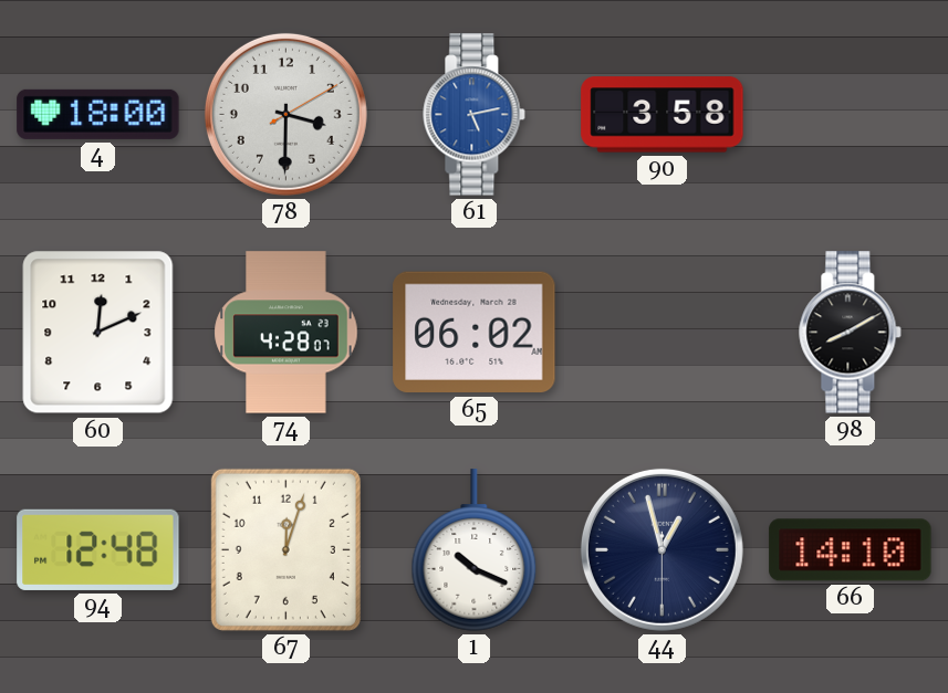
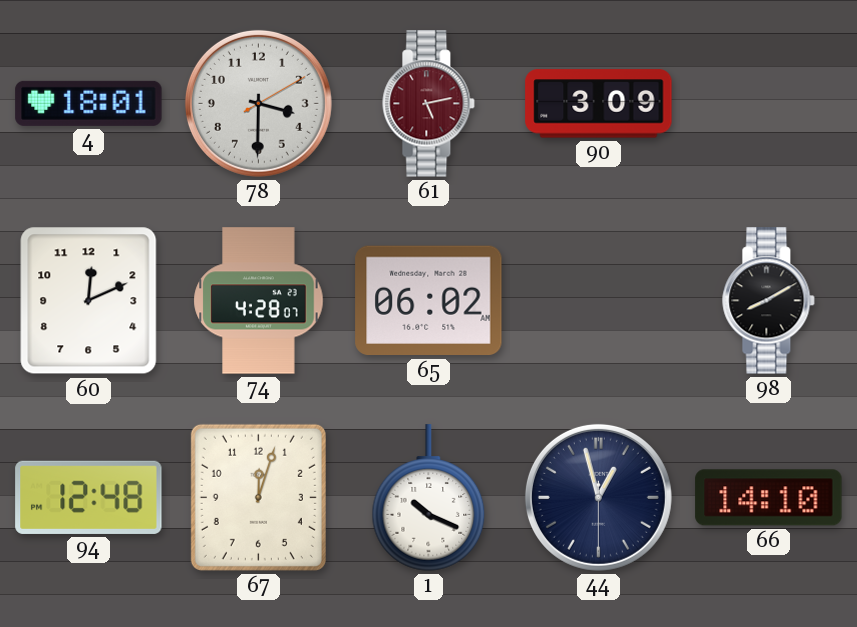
4: 18:00 -> 18:01 (89, 103)
61 dial: blue -> burgundy (429, 104)
90: 3:58 -> 3:09 (599, 104)
